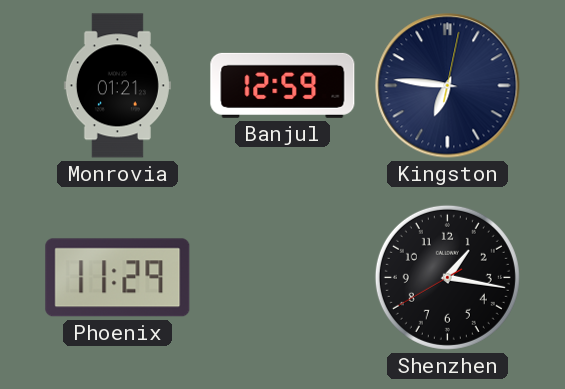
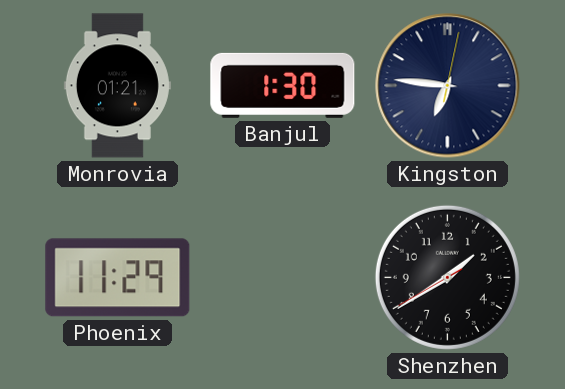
Banjul: 12:59 -> 1:30 (283, 85)
Shenzhen: 1:16 -> 1:39 (447, 277)
